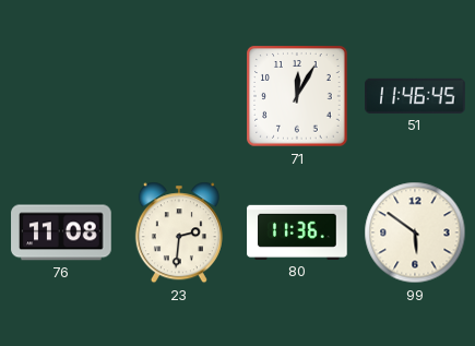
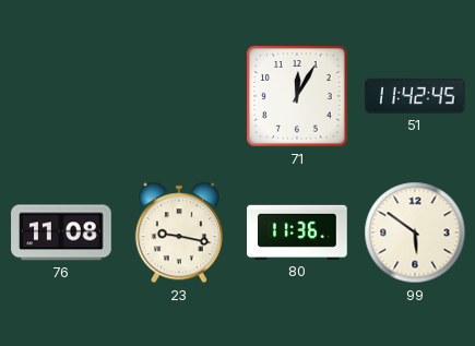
51: 11:46 -> 11:42 (415, 96)
23: 2:31 -> 9:17 (179, 232)
